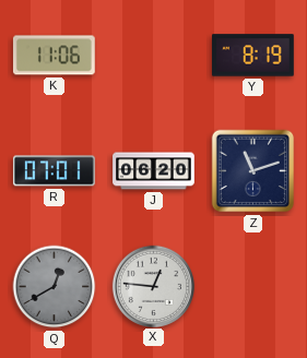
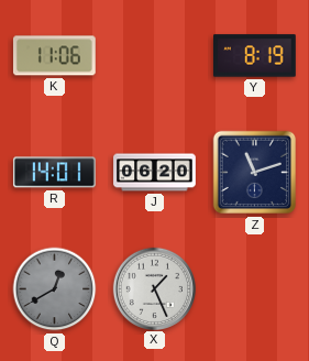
R: 07:01 -> 14:01 (55, 173)
X: 12:46 -> 1:26 (154, 288)
